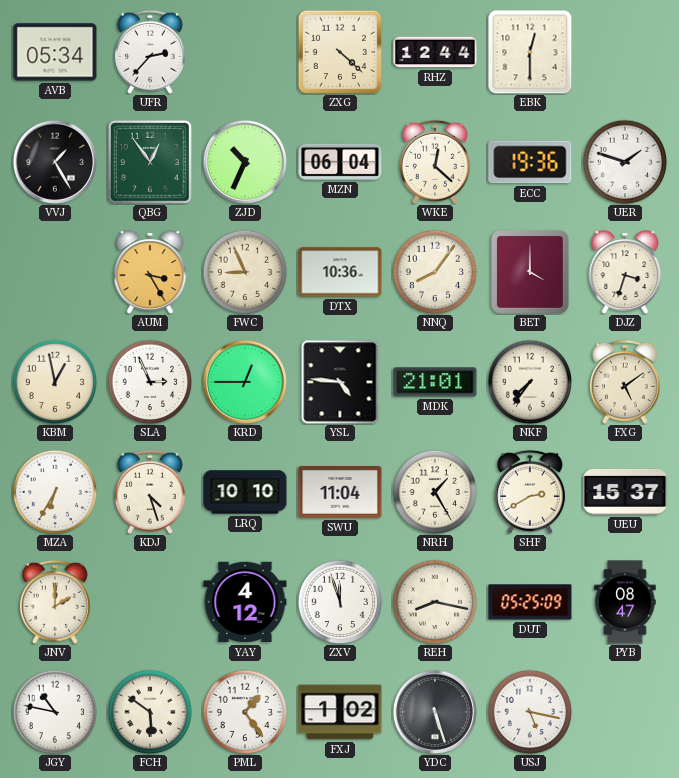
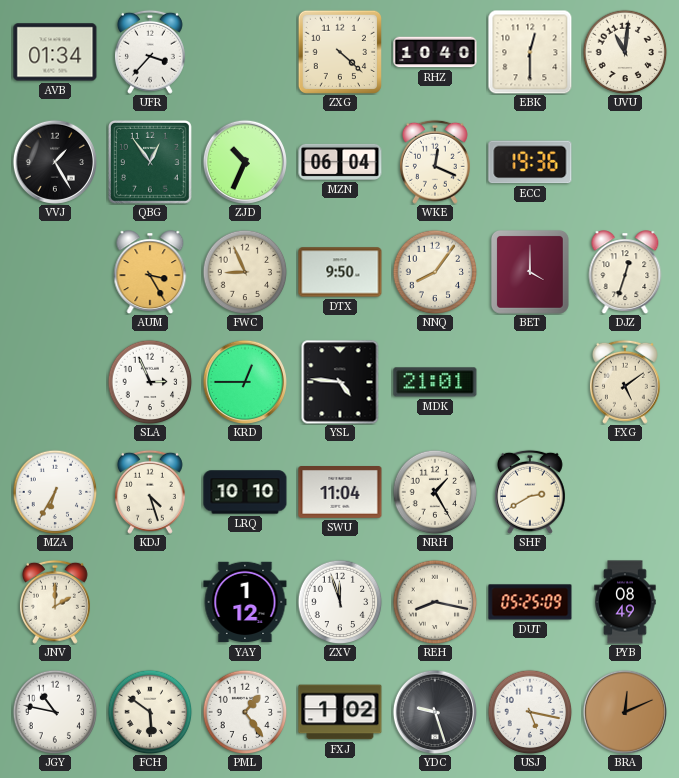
AVB: 05:34 -> 01:34 (55, 52)
UFR: 2:37 -> 3:37 (150, 52)
RHZ: 12:44 -> 10:40 (435, 52)
UVU: none -> 11:01 (625, 52)
WKE: 12:22 -> 12:19 (435, 162)
UER: 1:48 -> none (625, 162)
DTX: 10:36 -> 9:50 (340, 272)
DJZ: 3:33 -> 12:33 (625, 272)
KBM: 12:58 -> none (55, 382)
NKF: 7:36 -> none (530, 382)
UEU: 15:37 -> none (625, 492)
YAY: 4:12 -> 1:12 (245, 602)
PYB: 08:47 -> 08:49 (625, 602)
YDC: 5:27 -> 9:27 (435, 712)
BRA: none -> 12:11 (625, 712)
